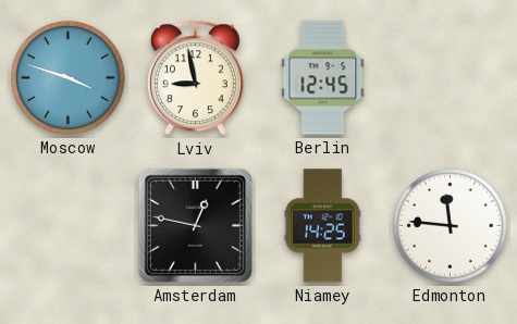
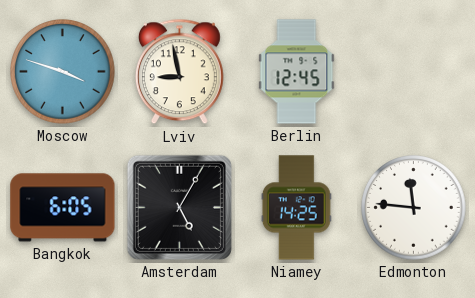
Bangkok: none -> 6:05 (63, 208)
Amsterdam: 12:47 -> 5:05 (179, 207)
